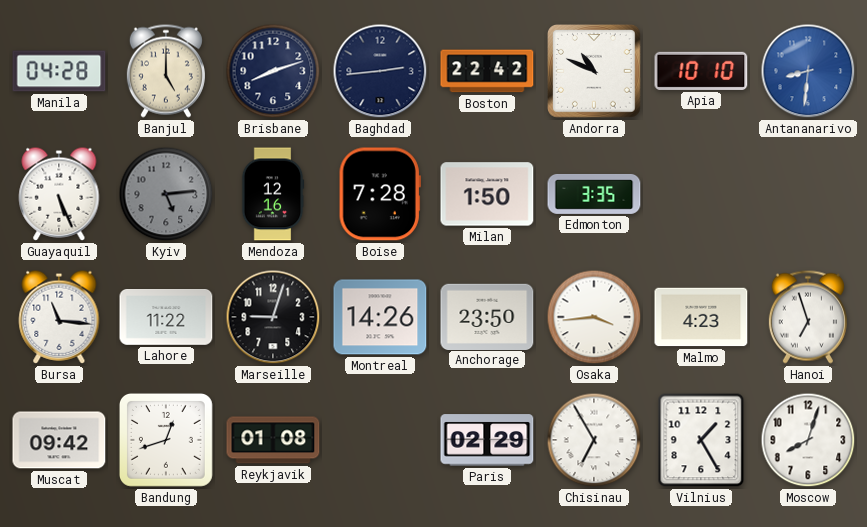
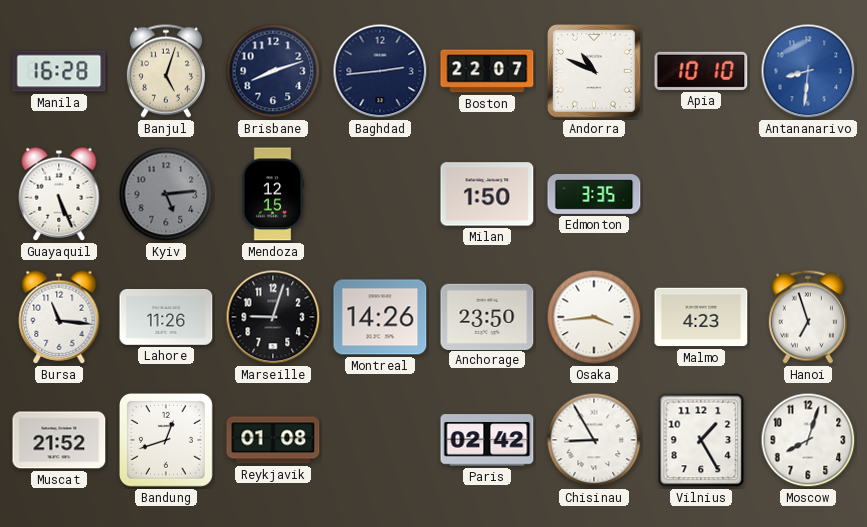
Manila: 04:28 -> 16:28 (59, 71)
Banjul: 5:00 -> 5:03 (166, 71)
Boston: 22:42 -> 22:07 (487, 71)
Mendoza: 12:16 -> 12:15 (273, 194)
Boise: 7:28 -> none (380, 194)
Lahore: 11:22 -> 11:26 (166, 318)
Muscat: 09:42 -> 21:52 (59, 440)
Paris: 02:29 -> 02:42 (487, 440)
Chisinau: 6:55 -> 8:55 (594, 440)
